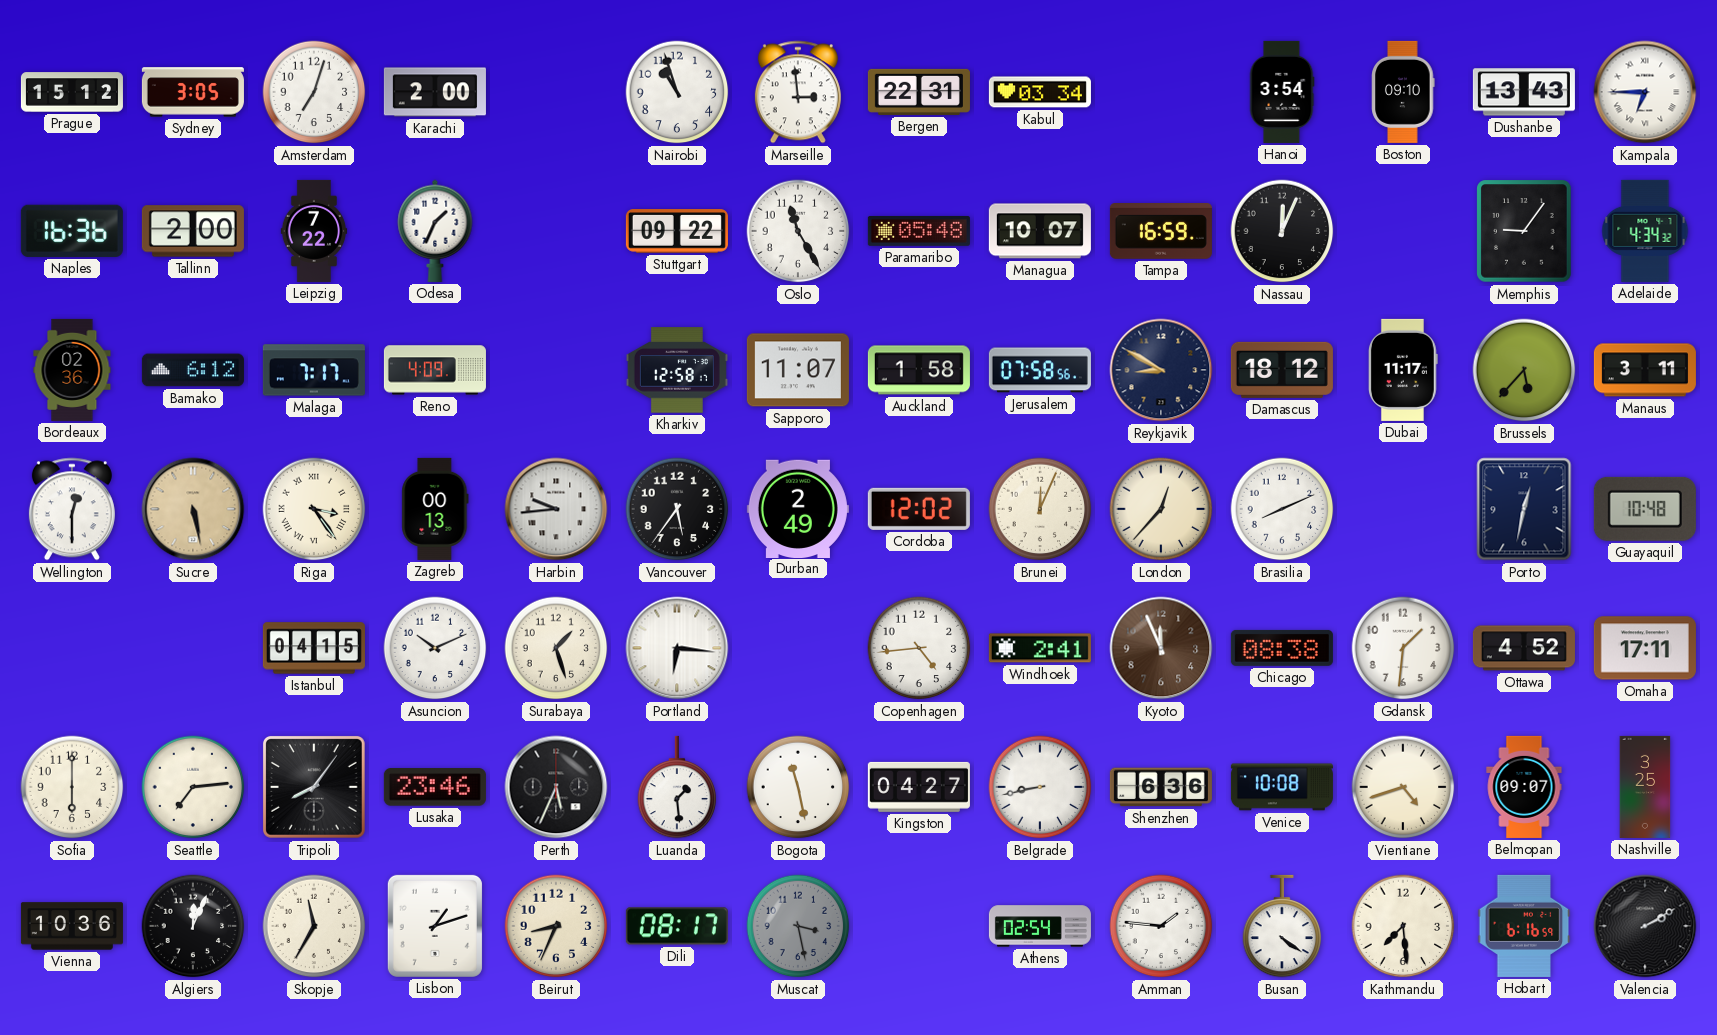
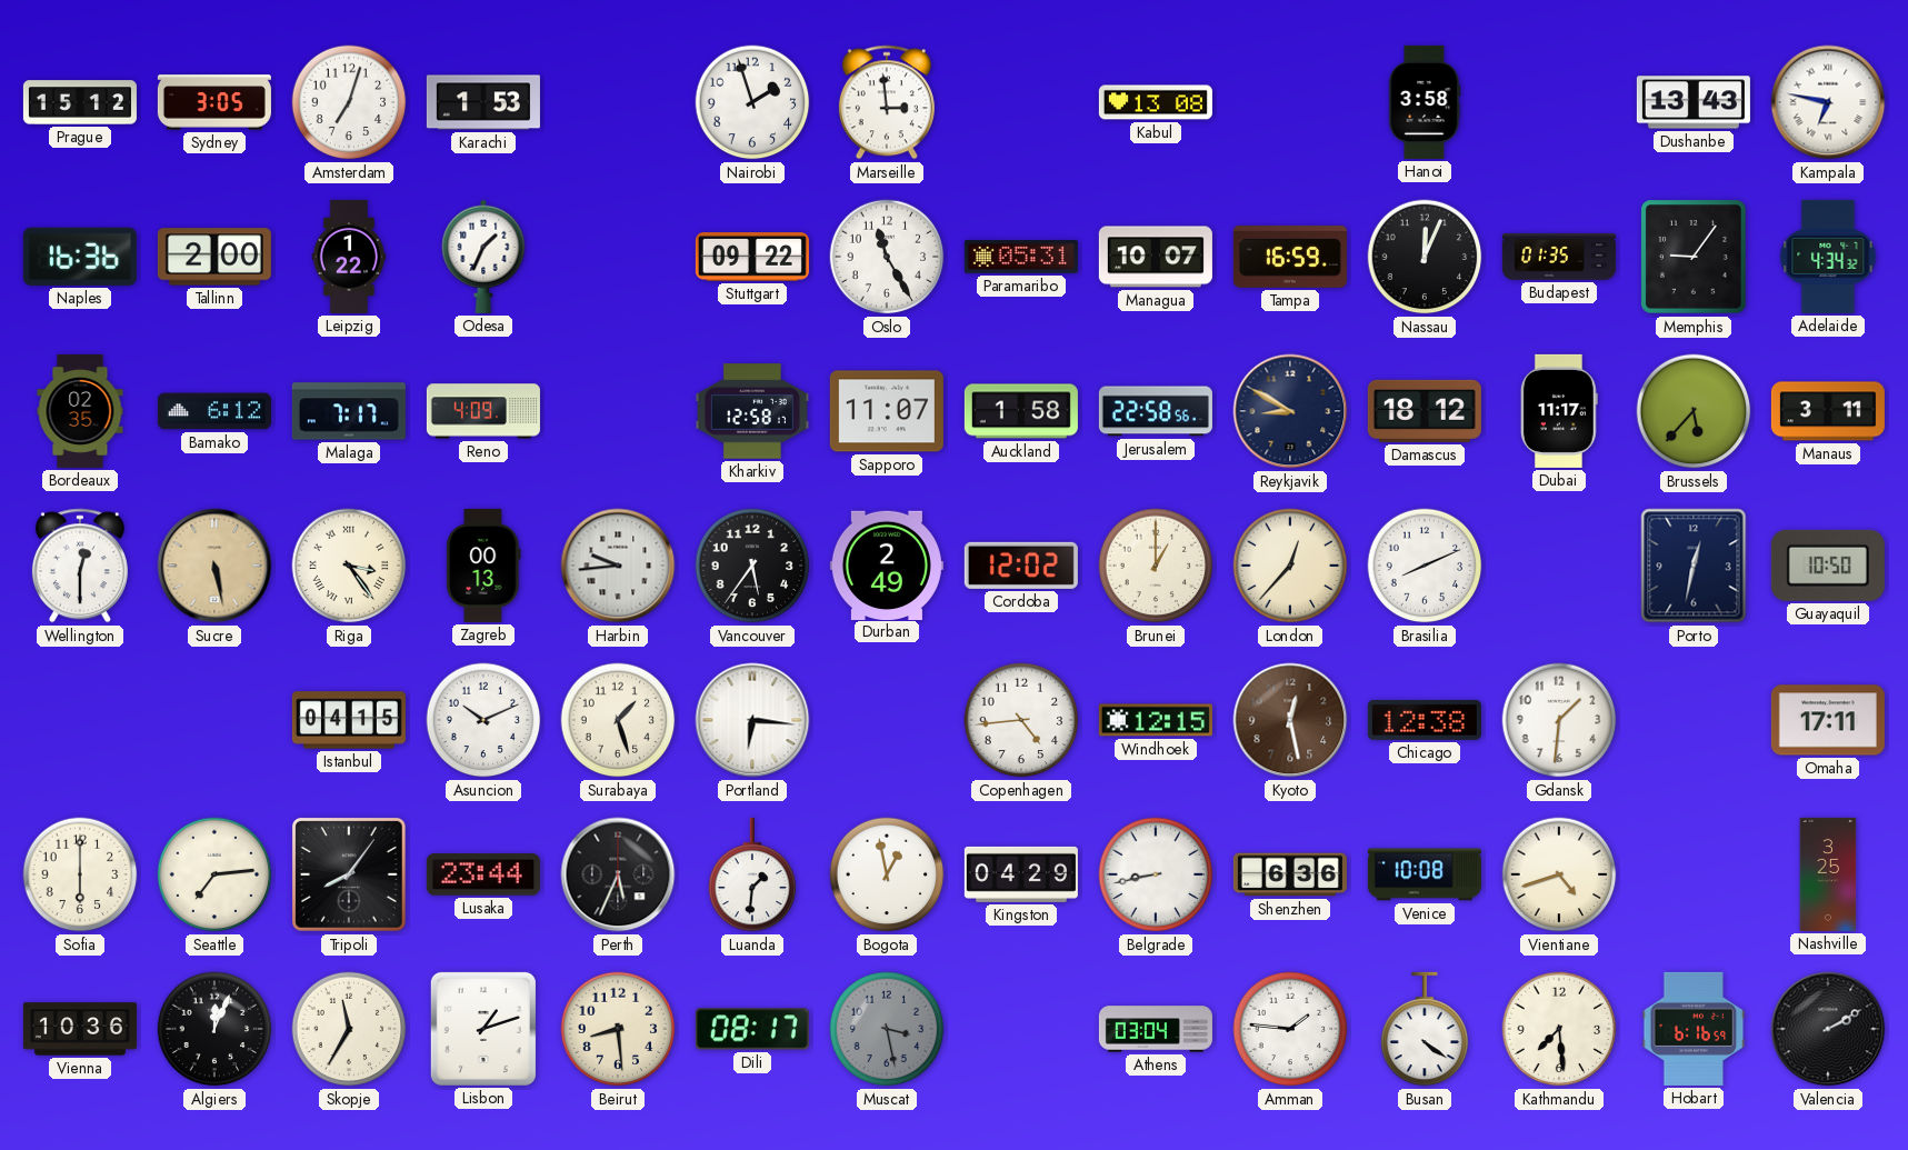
Karachi: 2:00 -> 1:53 (483, 102)
Nairobi: 10:57 -> 1:57 (752, 102)
Bergen: 22:31 -> none (919, 92)
Kabul: 03:34 -> 13:08 (1156, 102)
Hanoi: 3:54 -> 3:58 (1425, 102)
Boston: 09:10 -> none (1403, 92)
Kampala: 6:45 -> 6:47 (1828, 102)
Leipzig: 7:22 -> 1:22 (349, 257)
Paramaribo: 05:48 -> 05:31 (1021, 257)
Budapest: none -> 01:35 (1559, 257)
Bordeaux: 02:36 -> 02:35 (80, 411)
Jerusalem: 07:58 -> 22:58 (1156, 411)
Brunei: 12:04 -> 1:00 (1156, 566)
Guayaquil: 10:48 -> 10:50 (1828, 566)
Windhoek: 2:41 -> 12:15 (1156, 720)
Kyoto: 11:56 -> 12:28 (1290, 720)
Chicago: 08:38 -> 12:38 (1425, 720)
Ottawa: 4:52 -> none (1524, 648)
Lusaka: 23:46 -> 23:44 (483, 874)
Luanda: 1:29 -> 1:31 (752, 874)
Bogota: 11:28 -> 12:58 (887, 874)
Kingston: 04:27 -> 04:29 (1021, 874)
Belmopan: 09:07 -> none (1524, 787)
Beirut: 8:34 -> 8:29 (618, 1029)
Athens: 02:54 -> 03:04 (1156, 1029)
